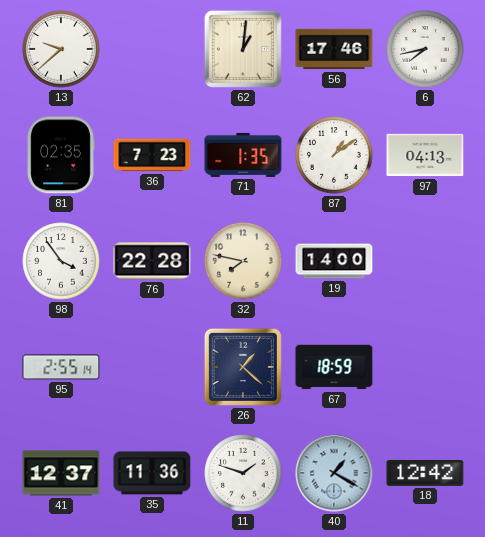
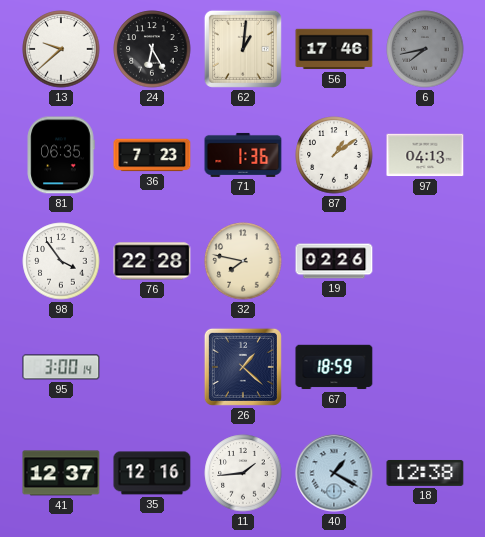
24: none -> 6:25 (152, 49)
6 dial: white -> grey (425, 49)
81: 02:35 -> 06:35 (61, 155)
71: 1:35 -> 1:36 (243, 155)
19: 14:00 -> 02:26 (334, 261)
95: 2:55 -> 3:00 (61, 367)
35: 11:36 -> 12:16 (152, 473)
11: 1:48 -> 1:44 (243, 473)
18: 12:42 -> 12:38 (425, 473)
